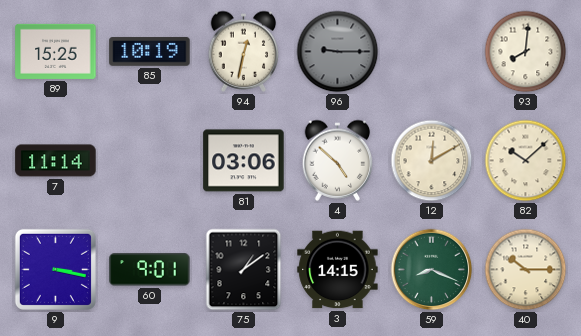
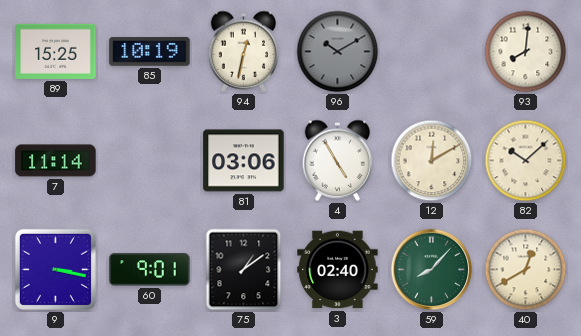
96: 9:15 -> 10:10 (338, 52)
4: 4:52 -> 4:55 (338, 160)
3: 14:15 -> 02:40 (338, 270)
59: 8:19 -> 8:07 (432, 270)
40: 10:15 -> 12:40 (526, 270)
